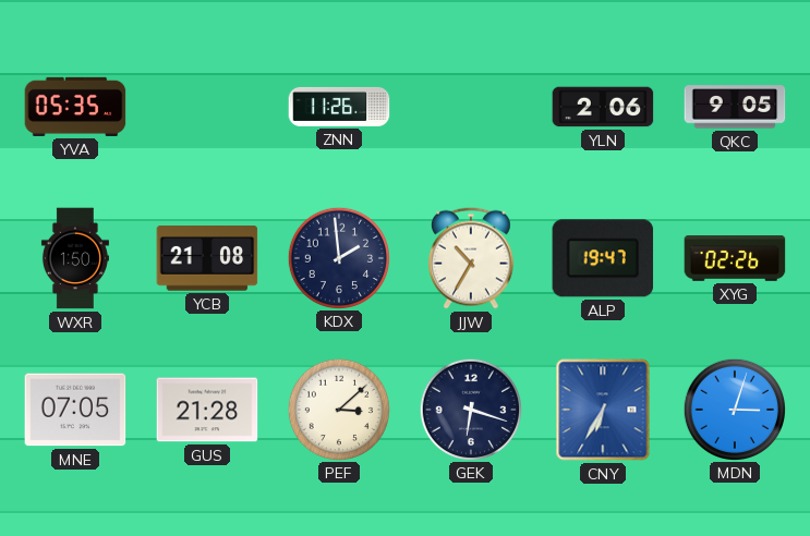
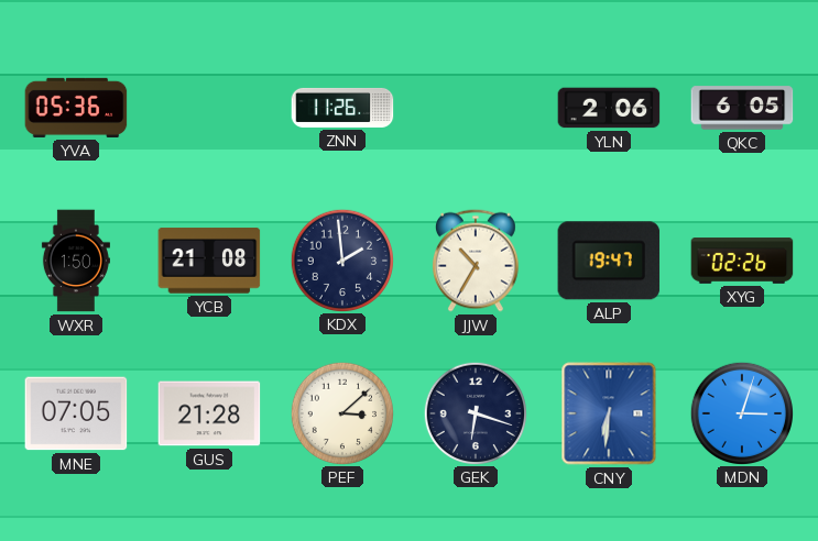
YVA: 05:35 -> 05:36 (76, 108)
QKC: 9:05 -> 6:05 (742, 108)
CNY: 6:35 -> 6:31 (609, 413)
